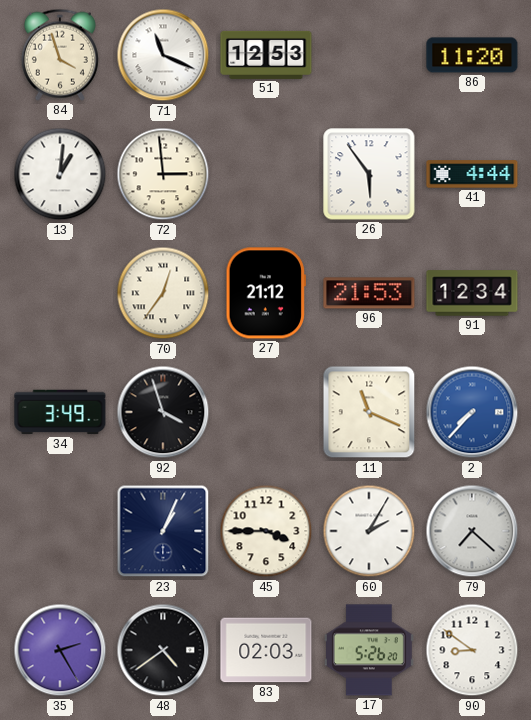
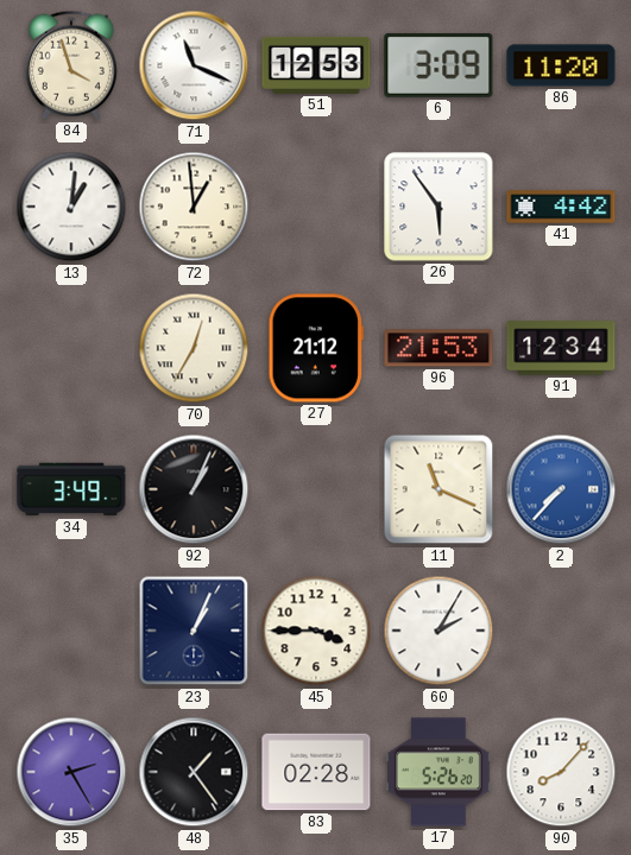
6: none -> 3:09 (438, 65)
72: 2:59 -> 12:59 (194, 207)
41: 4:44 -> 4:42 (561, 207)
70: 12:36 -> 12:35 (194, 348)
92: 3:57 -> 1:04 (194, 489)
79: 7:22 -> none (472, 531)
48: 4:39 -> 1:24 (194, 772)
83: 02:03 -> 02:28 (316, 772)
90: 8:51 -> 8:07 (561, 772)
